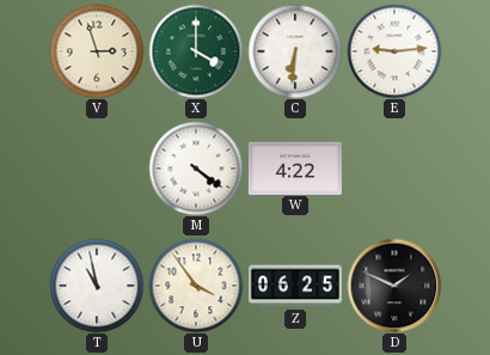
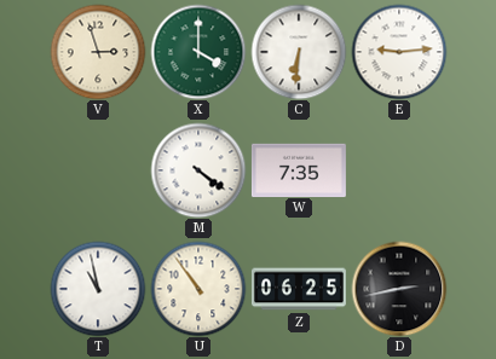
W: 4:22 -> 7:35 (299, 169)
U: 3:54 -> 10:54 (198, 289)
D: 1:49 -> 2:43 (399, 289)
